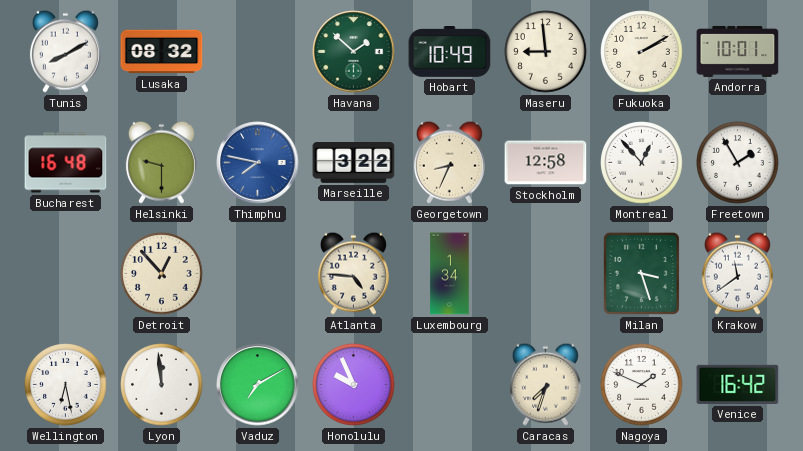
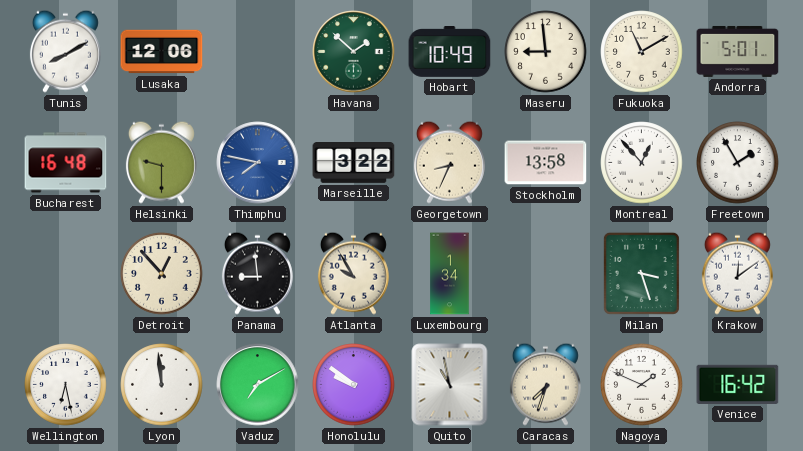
Lusaka: 08:32 -> 12:06 (162, 52)
Fukuoka: 2:10 -> 11:10 (642, 52)
Andorra: 10:01 -> 5:01 (738, 51)
Stockholm: 12:58 -> 13:58 (546, 163)
Panama: none -> 8:59 (257, 273)
Atlanta: 4:46 -> 9:55 (353, 273)
Krakow: 11:39 -> 12:09 (737, 273)
Honolulu: 9:56 -> 9:51 (354, 385)
Quito: none -> 10:58 (450, 385)
